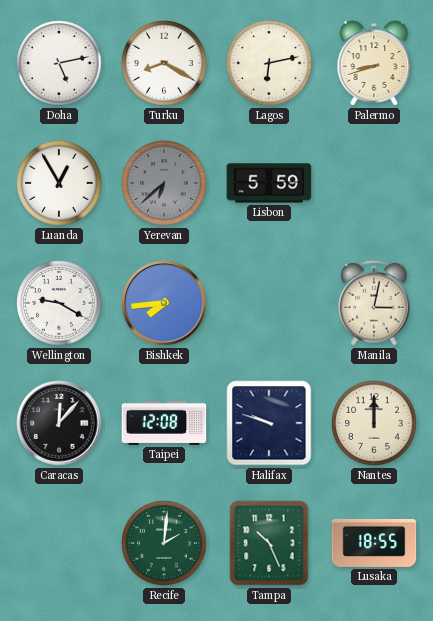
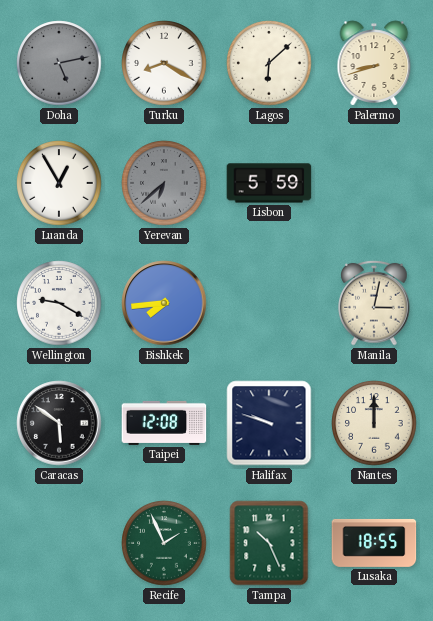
Doha dial: white -> grey (59, 63)
Lagos: 6:13 -> 6:08 (269, 63)
Caracas: 12:07 -> 5:51 (59, 423)
Recife: 2:01 -> 1:56 (164, 543)
